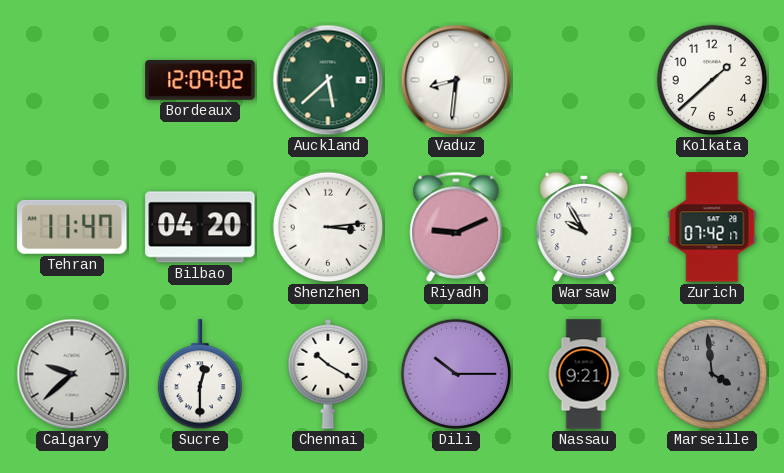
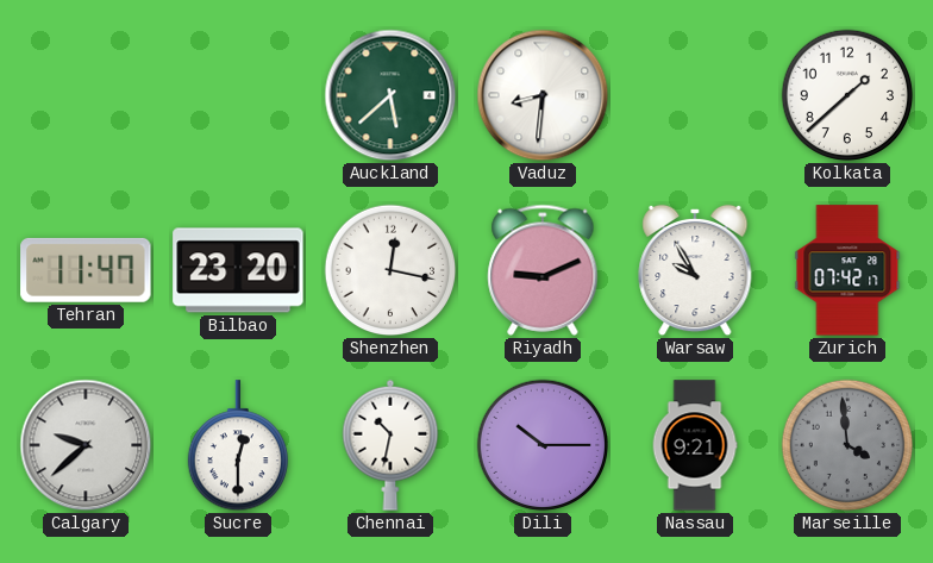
Bordeaux: 12:09 -> none (200, 80)
Bilbao: 04:20 -> 23:20 (238, 270)
Shenzhen: 3:14 -> 12:17 (390, 270)
Chennai: 10:20 -> 10:32 (390, 445)
